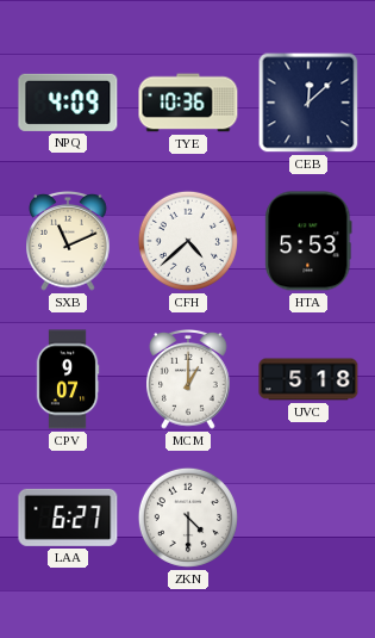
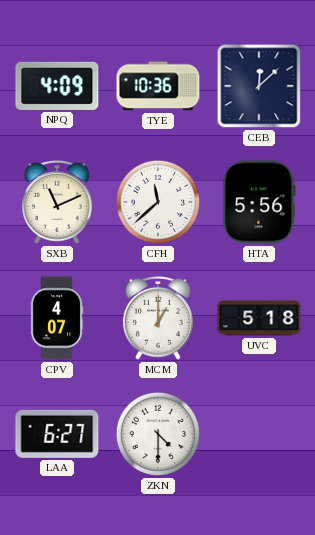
CFH: 4:38 -> 11:38 (158, 202)
HTA: 5:53 -> 5:56 (259, 202)
CPV: 9:07 -> 4:07 (57, 318)
